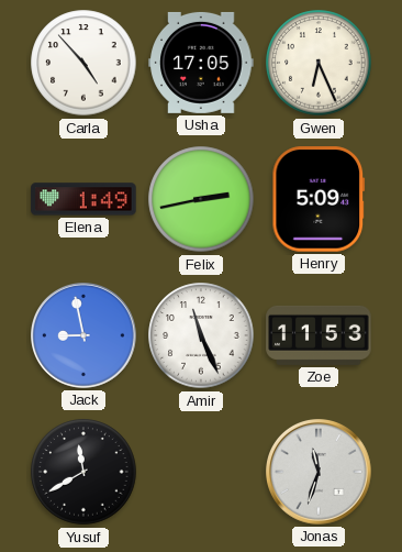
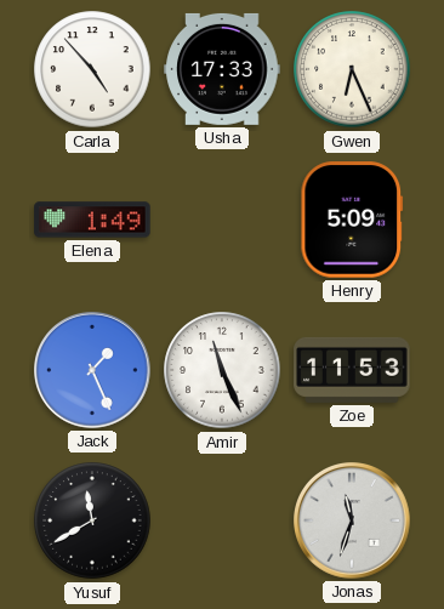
Usha: 17:05 -> 17:33 (222, 69)
Felix: 2:43 -> none (201, 199)
Jack: 8:58 -> 1:26 (93, 371)
